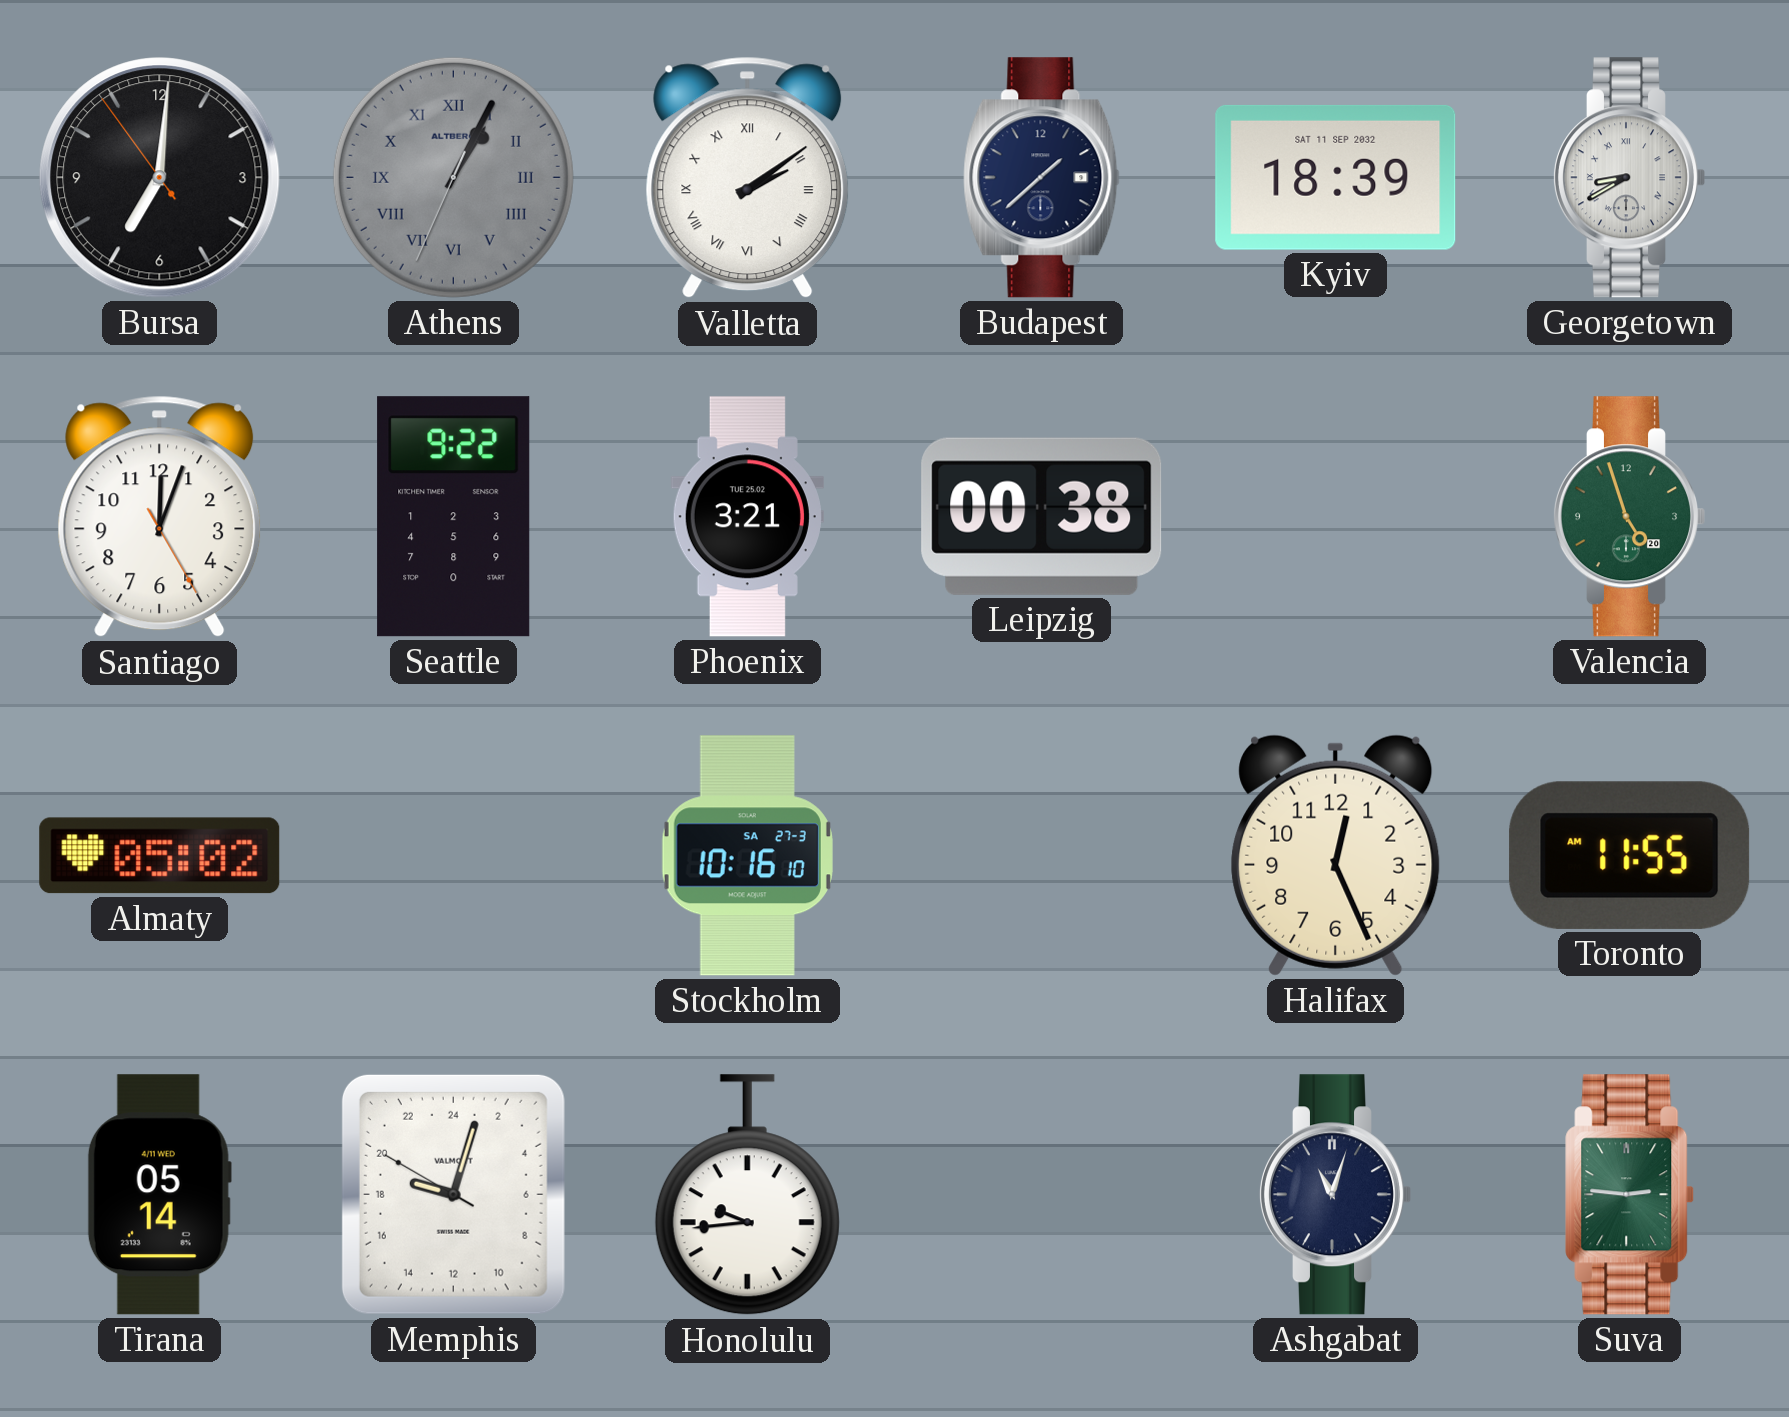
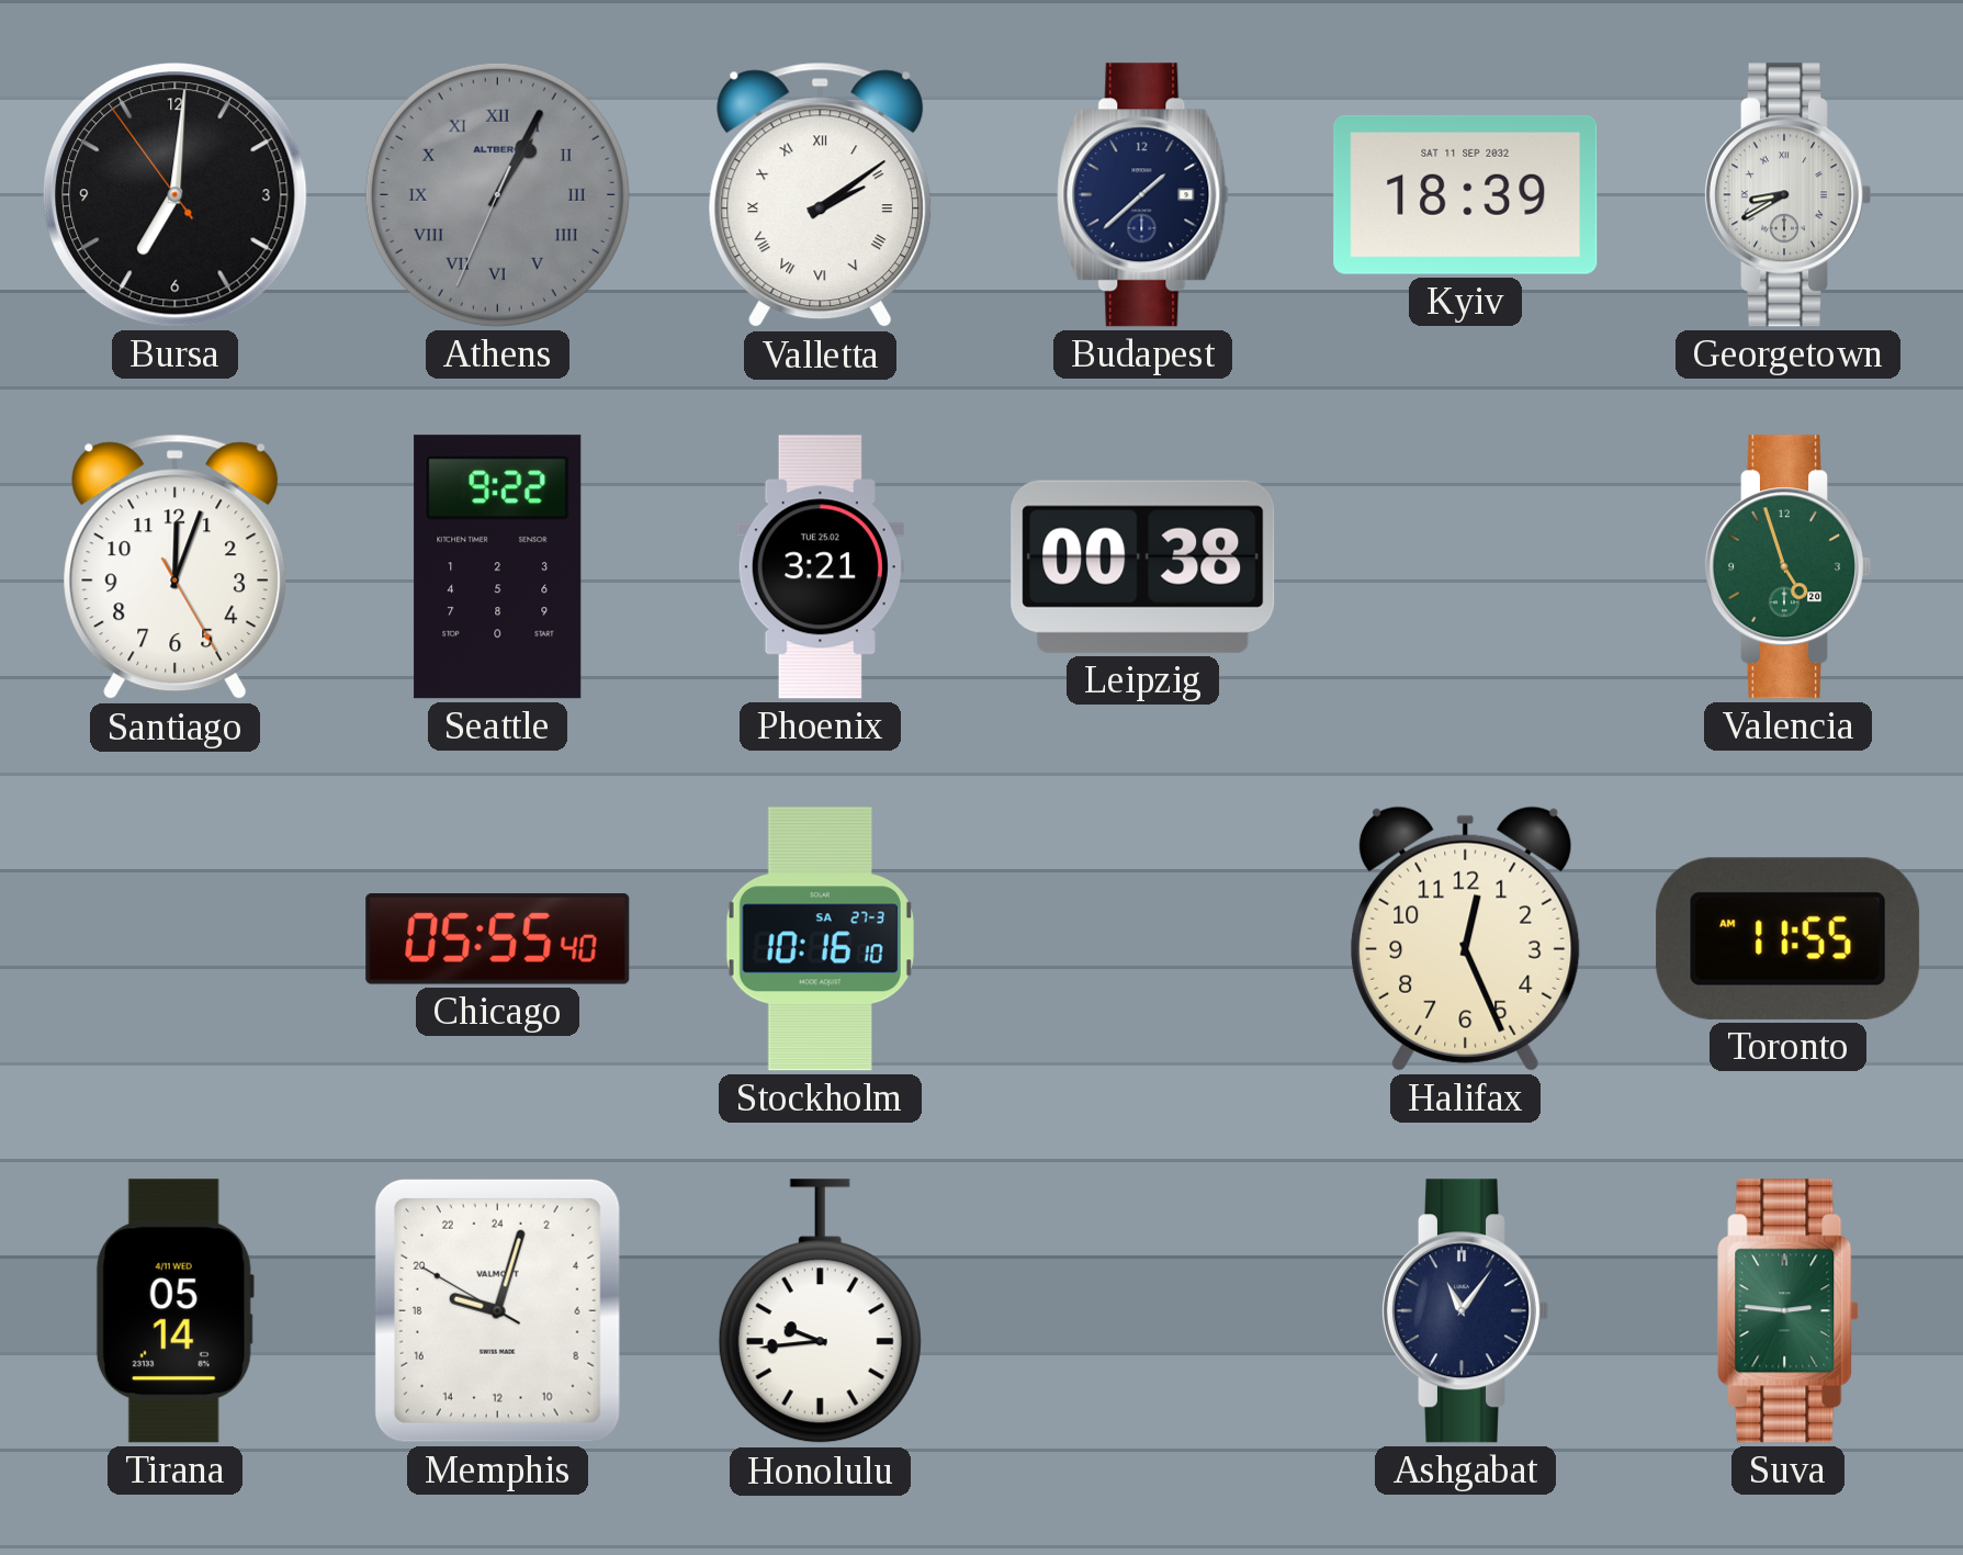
Almaty: 05:02 -> none (160, 856)
Chicago: none -> 05:55 (498, 939)
Ashgabat: 11:03 -> 11:06 (1464, 1311)
